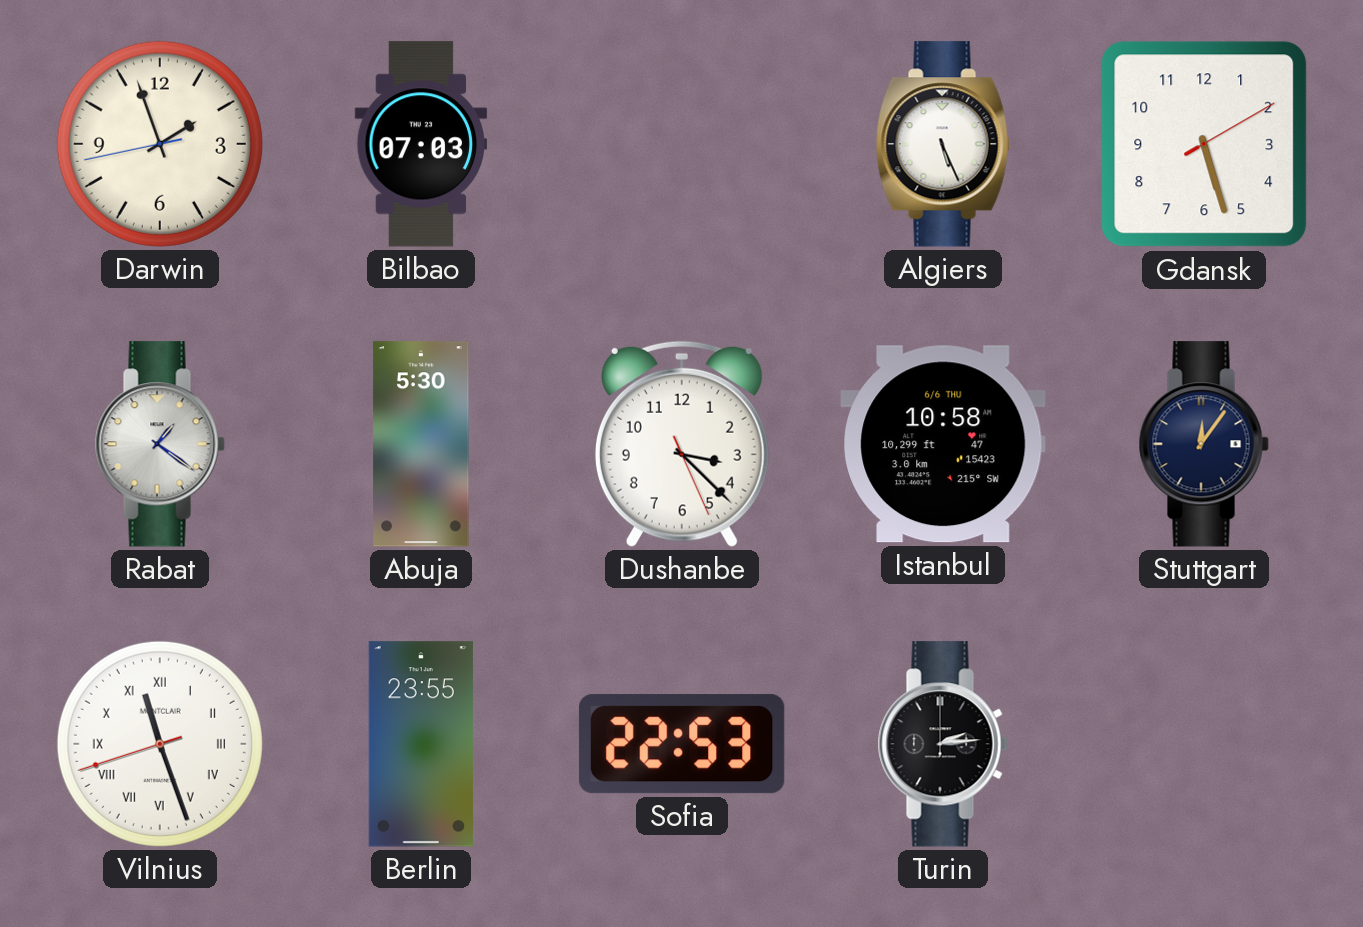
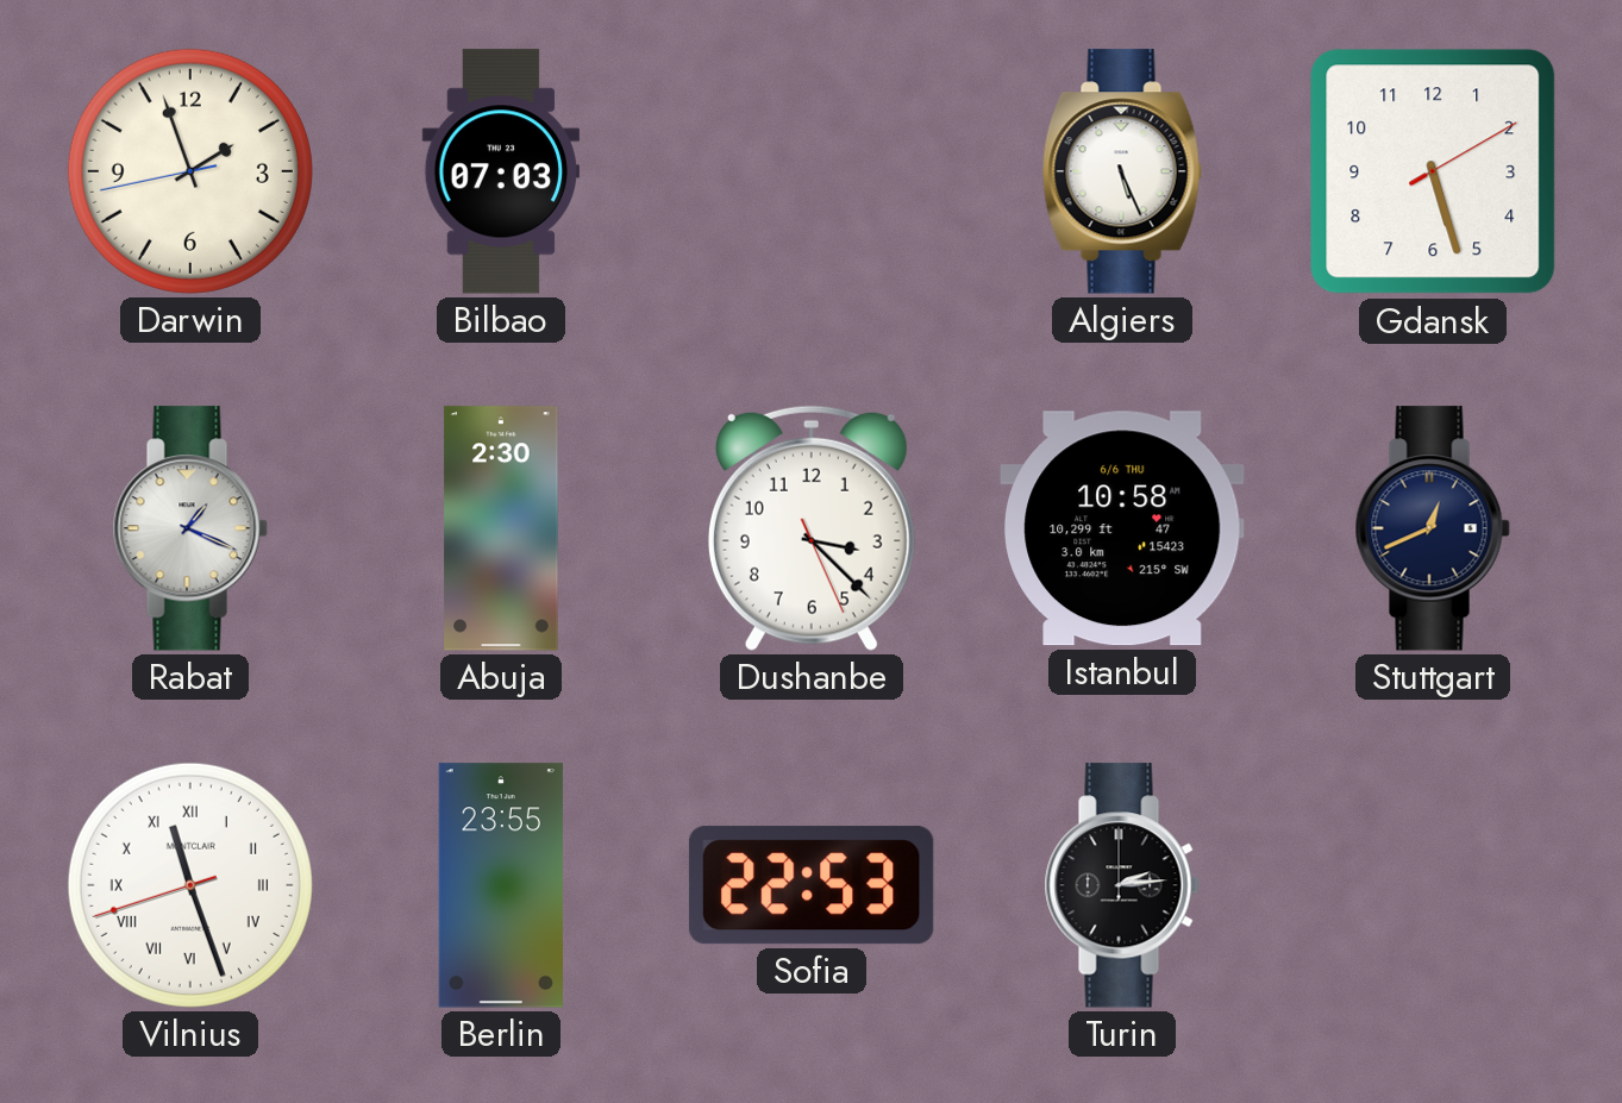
Rabat: 1:21 -> 1:19 (190, 528)
Abuja: 5:30 -> 2:30 (501, 528)
Stuttgart: 12:06 -> 12:41 (1433, 528)
